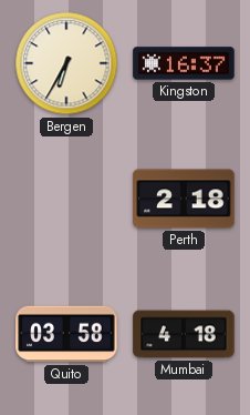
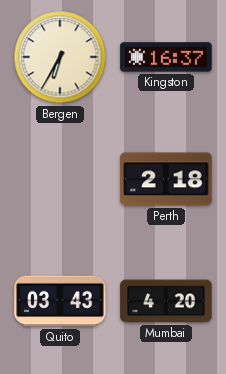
Quito: 03:58 -> 03:43 (60, 301)
Mumbai: 4:18 -> 4:20 (166, 301)
